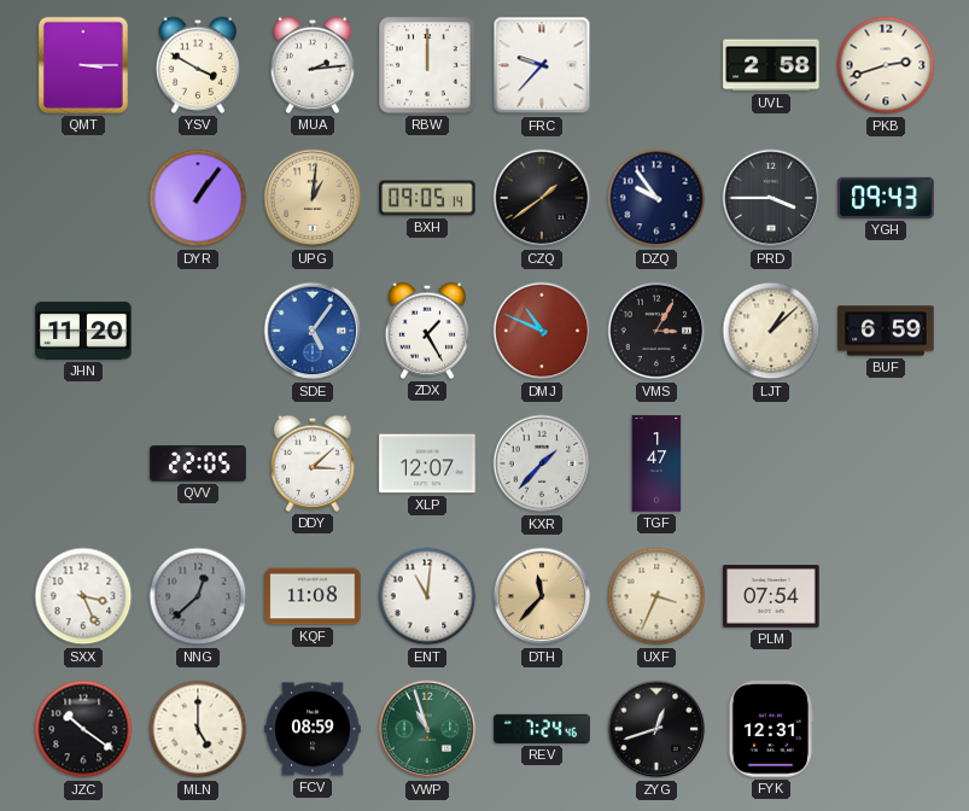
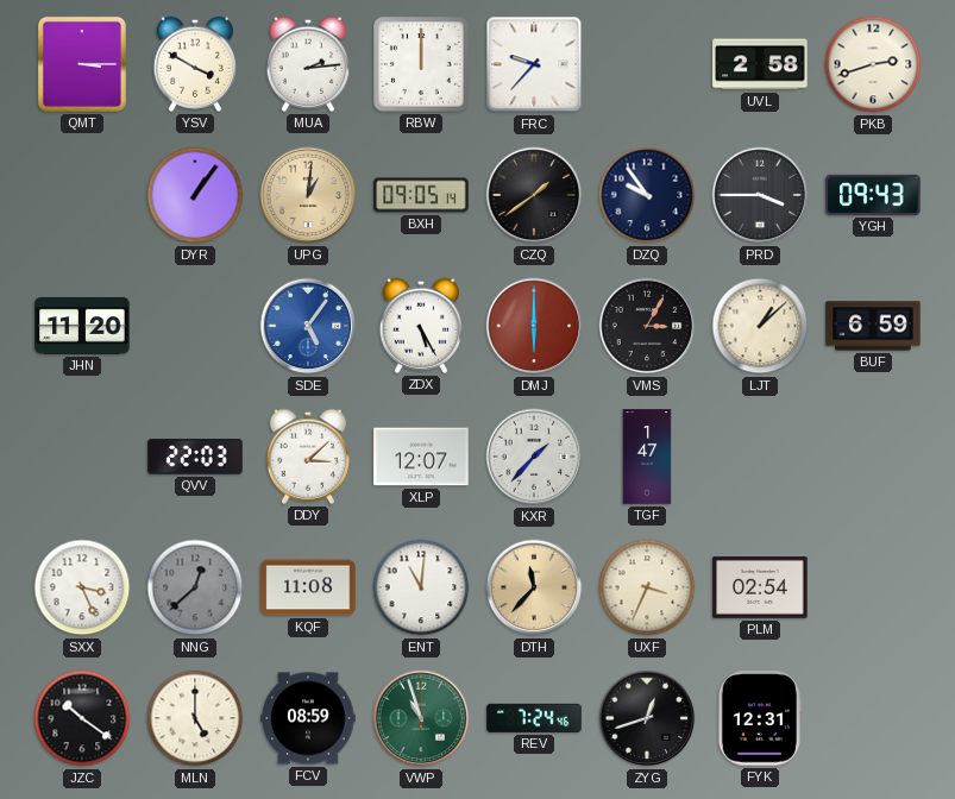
ZDX: 1:25 -> 5:25 (420, 326)
DMJ: 10:49 -> 6:00 (534, 326)
QVV: 22:05 -> 22:03 (195, 457)
PLM: 07:54 -> 02:54 (760, 589)
